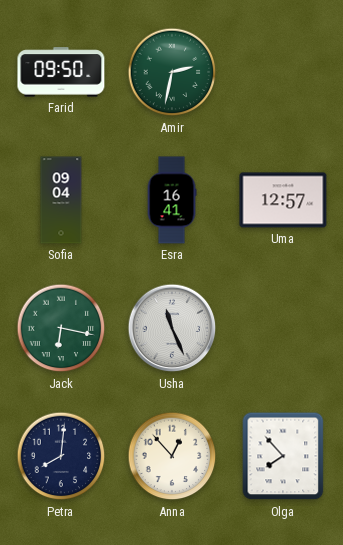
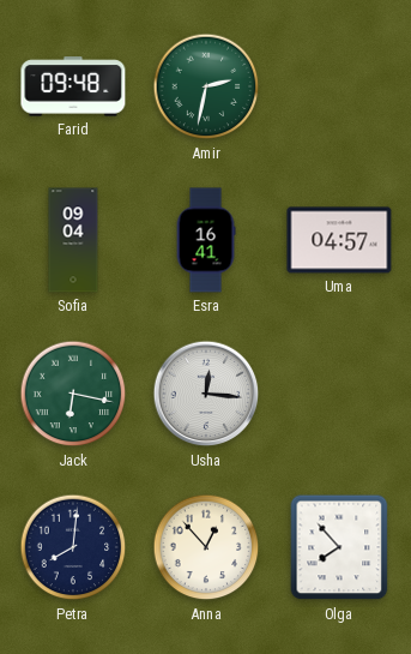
Farid: 09:50 -> 09:48 (73, 86)
Uma: 12:57 -> 04:57 (339, 240)
Usha: 11:26 -> 12:16 (206, 394)
